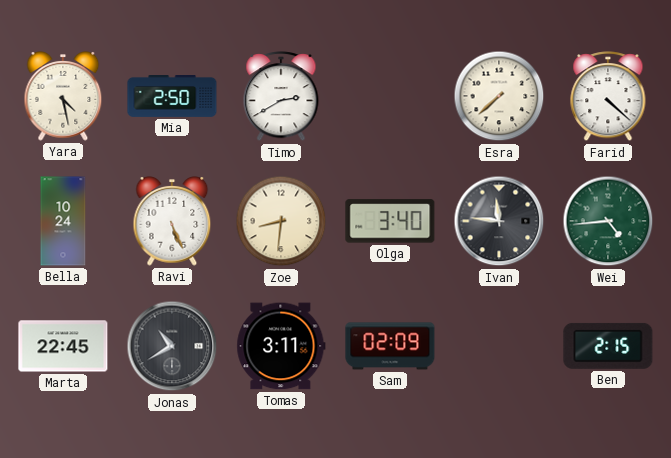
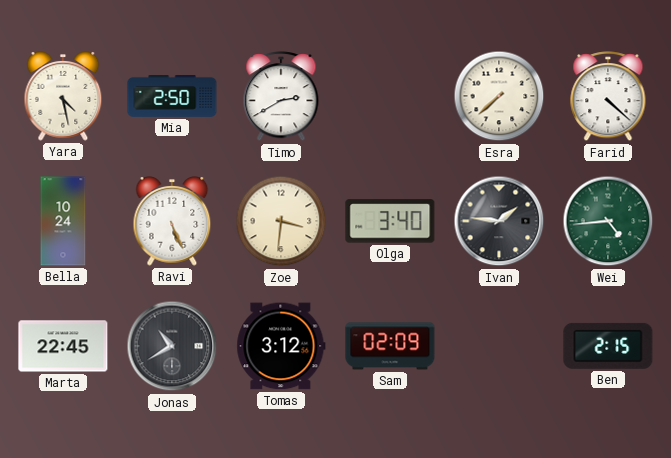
Zoe: 8:31 -> 3:31 (281, 221)
Ivan: 11:46 -> 1:46 (499, 221)
Tomas: 3:11 -> 3:12 (281, 346)
